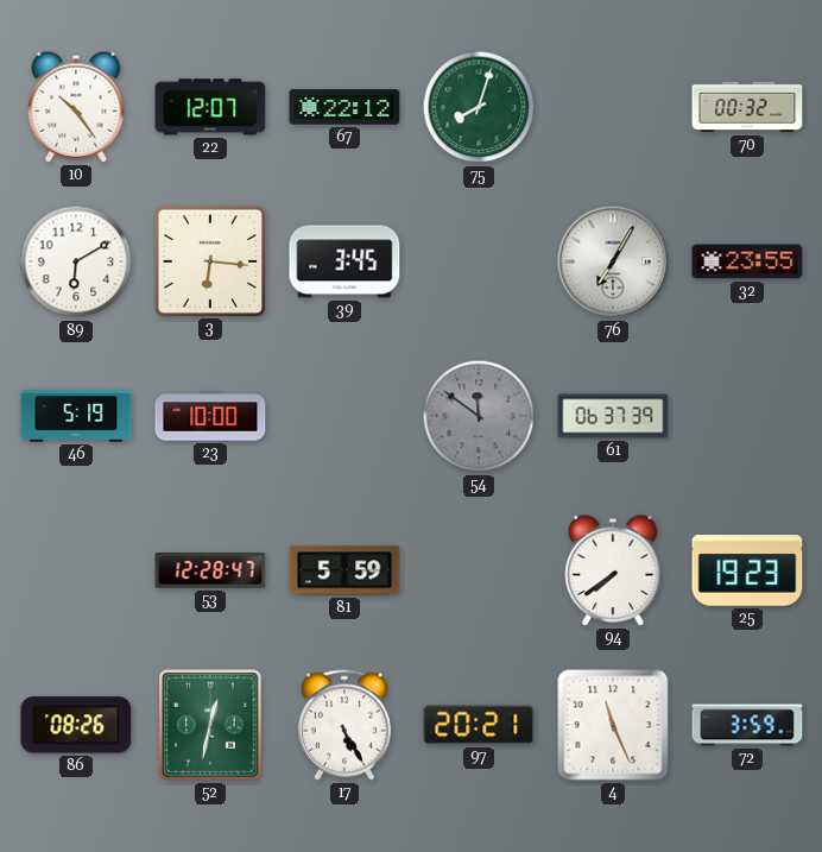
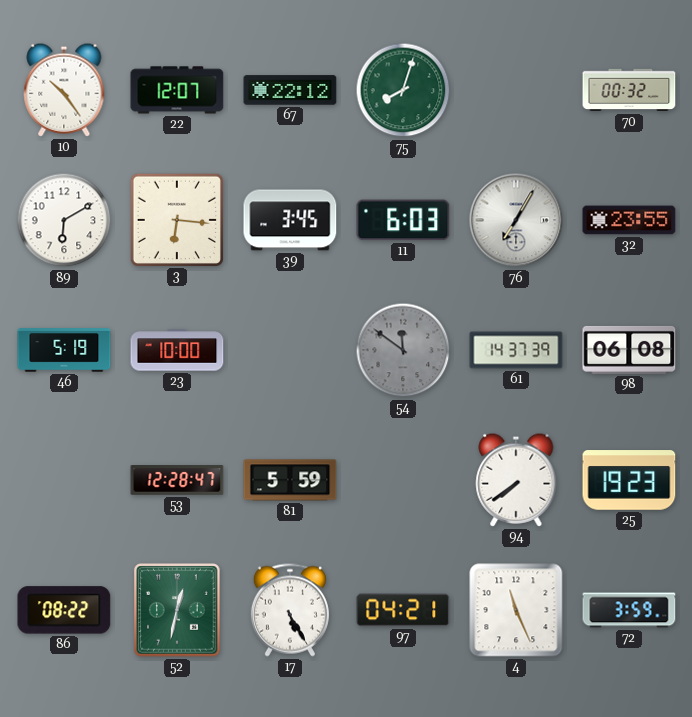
11: none -> 6:03 (403, 220)
61: 06:37 -> 14:37 (516, 350)
98: none -> 06:08 (629, 350)
86: 08:26 -> 08:22 (64, 610)
97: 20:21 -> 04:21 (403, 610)
